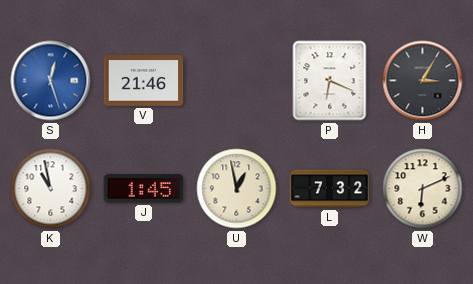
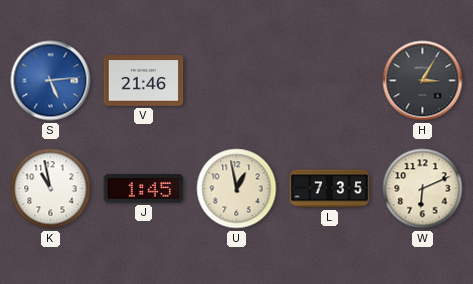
S: 12:27 -> 5:14 (51, 81)
P: 6:19 -> none (330, 81)
L: 7:32 -> 7:35 (330, 189)
